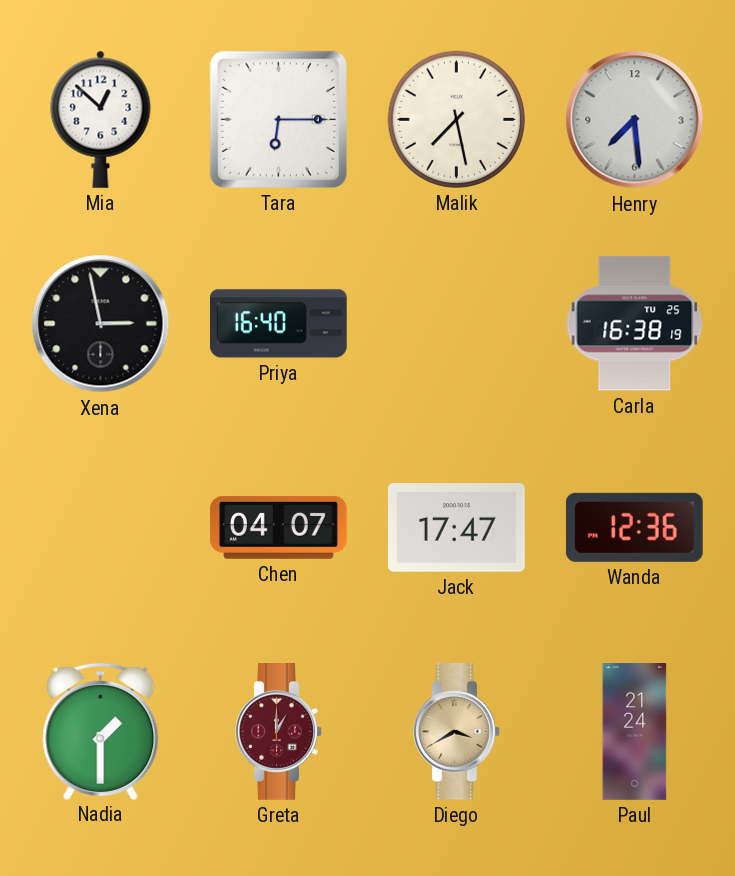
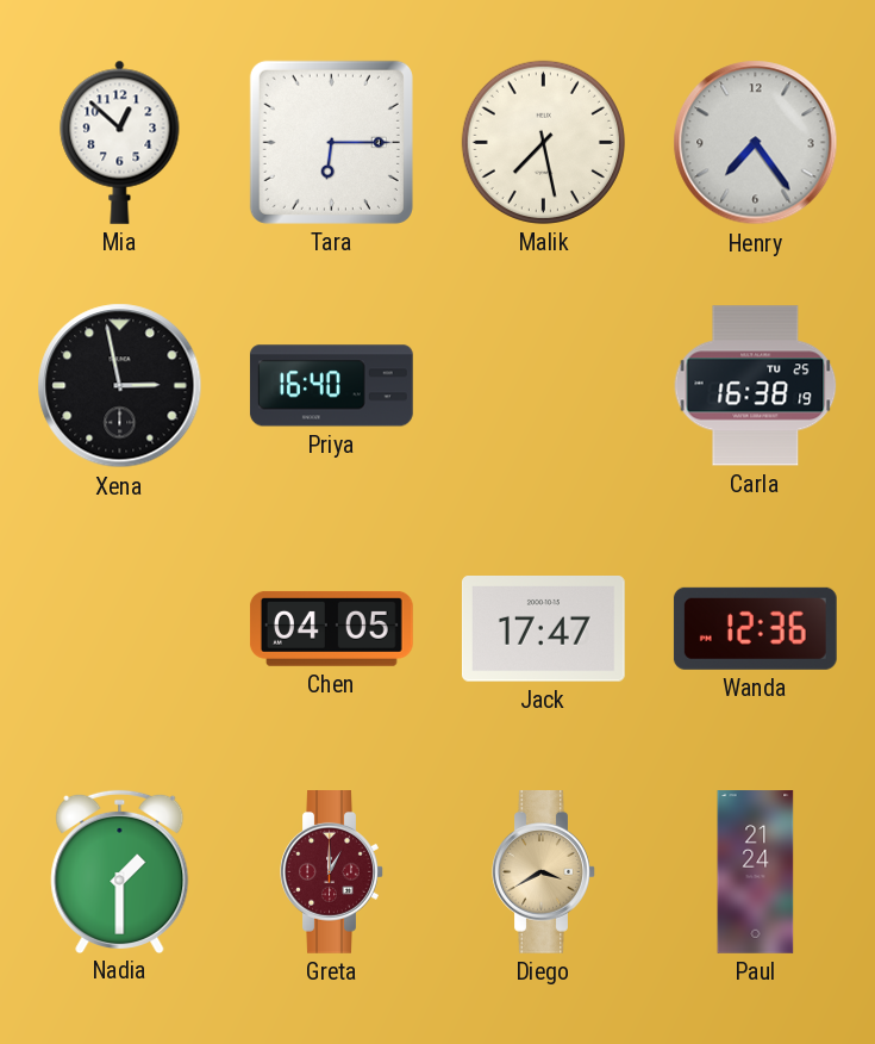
Henry: 7:29 -> 7:24 (756, 143)
Chen: 04:07 -> 04:05 (331, 628)
